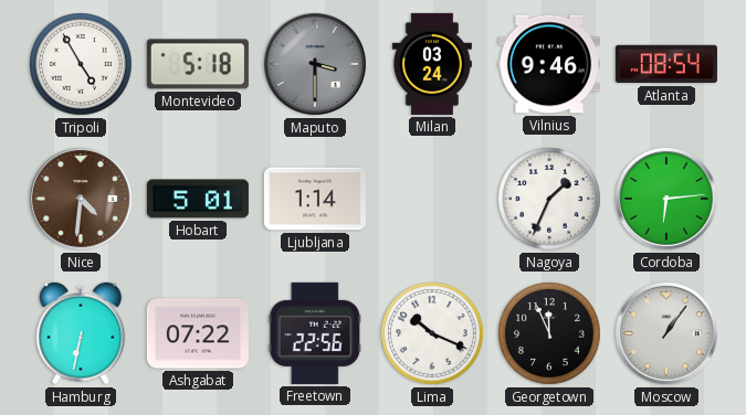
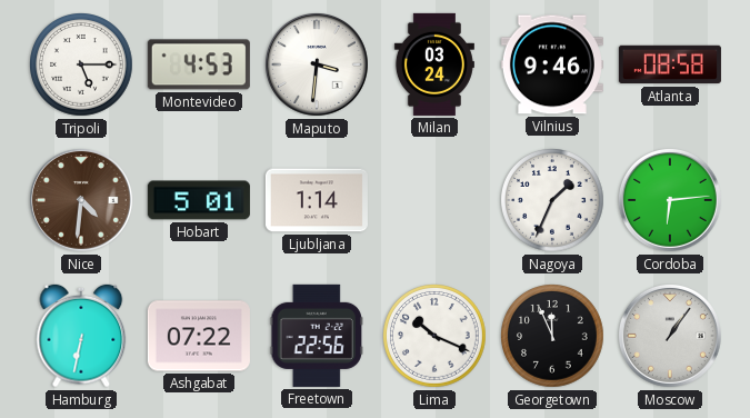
Tripoli: 4:55 -> 5:15 (82, 66)
Montevideo: 5:18 -> 4:53 (199, 64)
Maputo: 3:30 -> 3:31 (317, 64)
Maputo dial: grey -> white (317, 64)
Atlanta: 08:54 -> 08:58 (670, 64)
